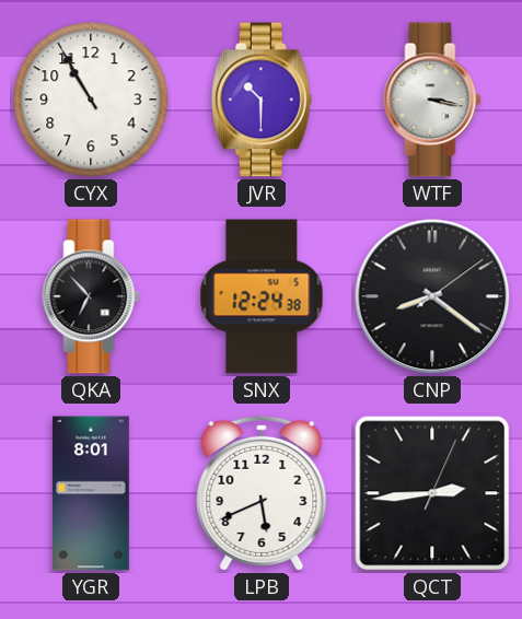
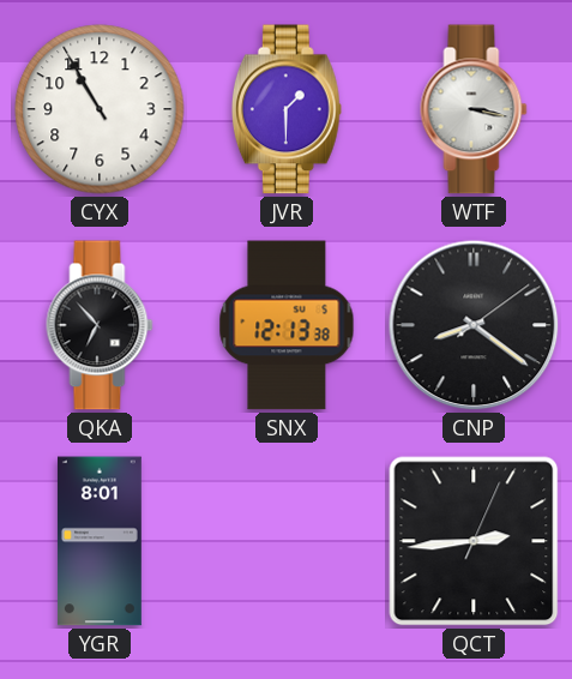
JVR: 10:30 -> 1:30 (287, 109)
SNX: 12:24 -> 12:13 (287, 325)
LPB: 5:41 -> none (262, 493)
